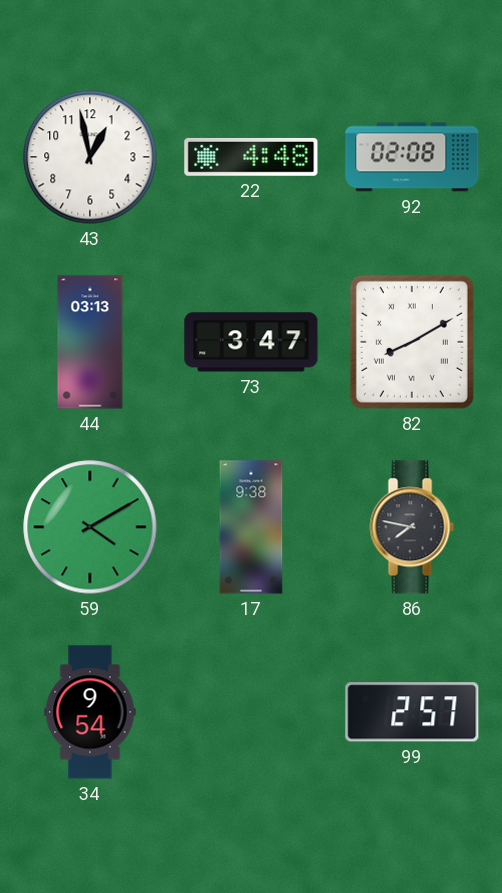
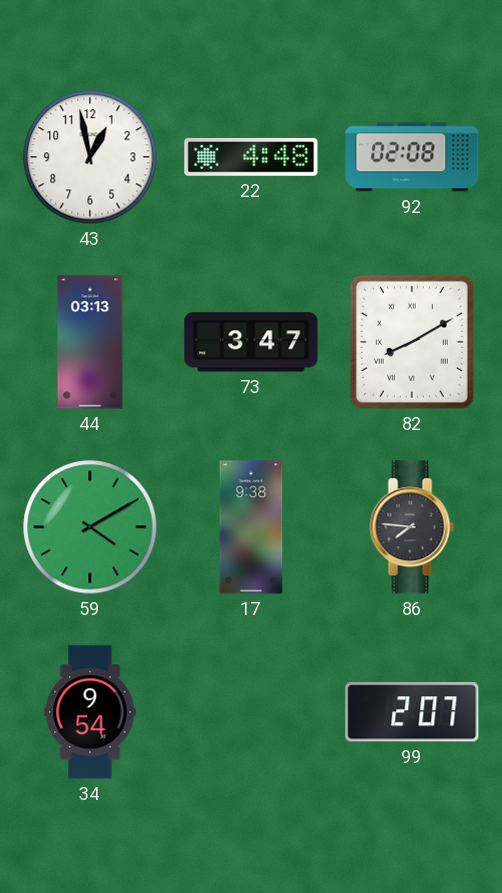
86: 7:47 -> 7:46 (412, 527)
99: 2:57 -> 2:07 (412, 712)
